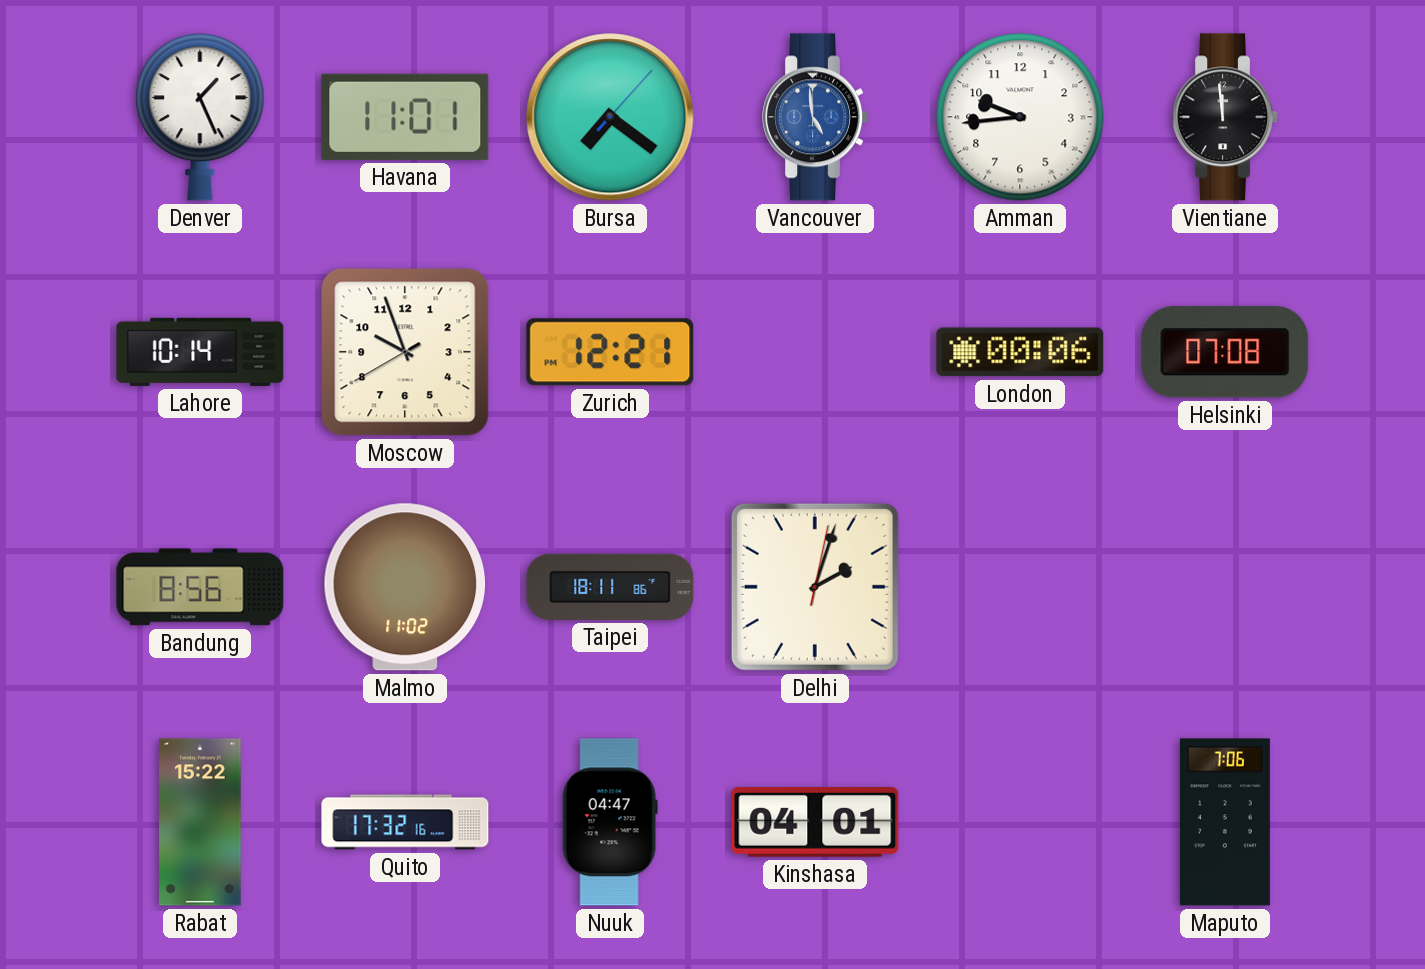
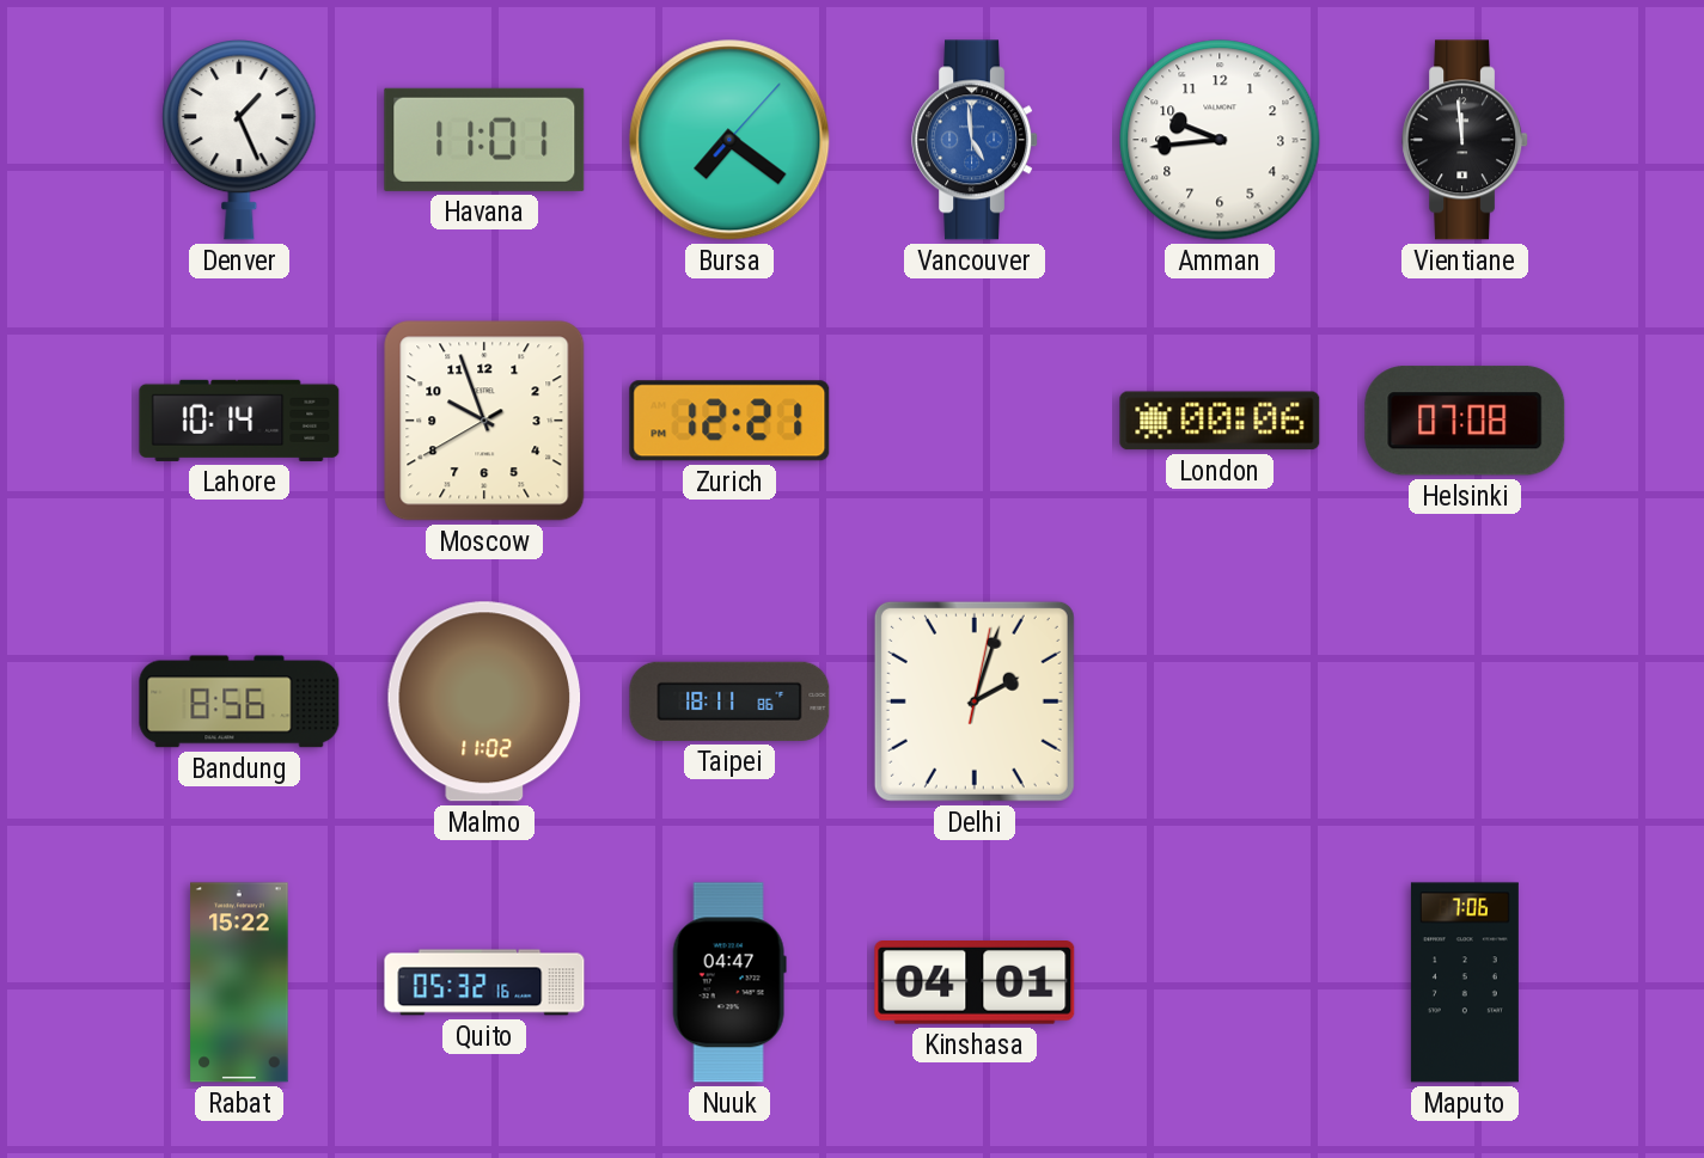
Quito: 17:32 -> 05:32 (484, 982)
